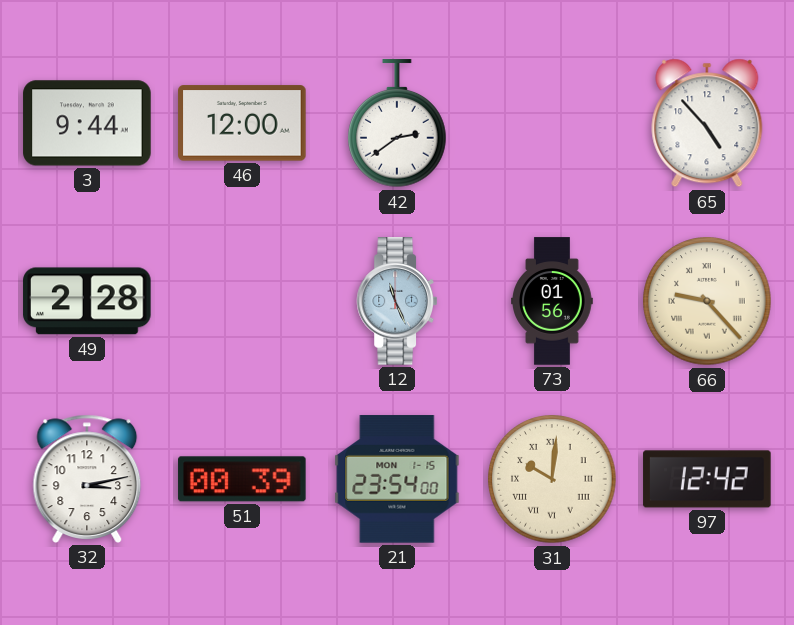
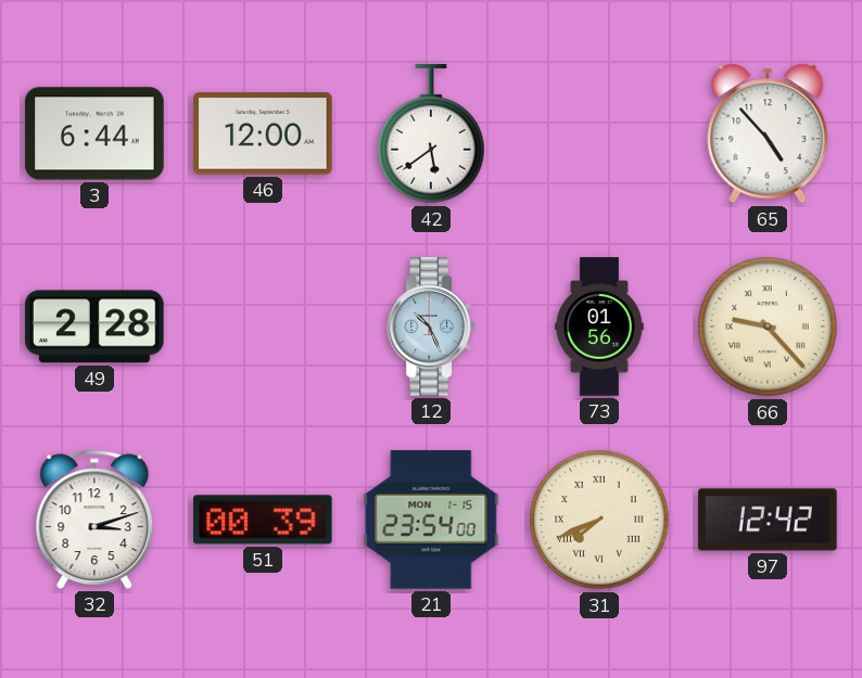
3: 9:44 -> 6:44 (94, 133)
42: 2:39 -> 5:39 (431, 135)
12: 11:26 -> 10:26 (430, 327)
32: 3:13 -> 3:12 (94, 520)
31: 10:01 -> 7:41 (599, 520)
